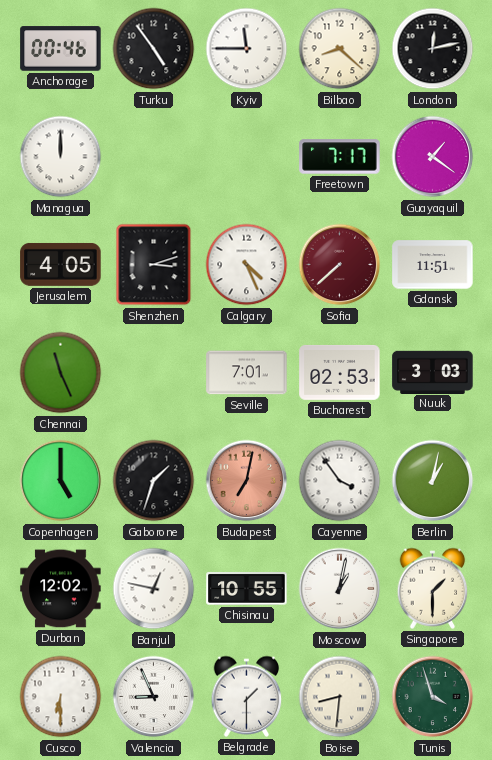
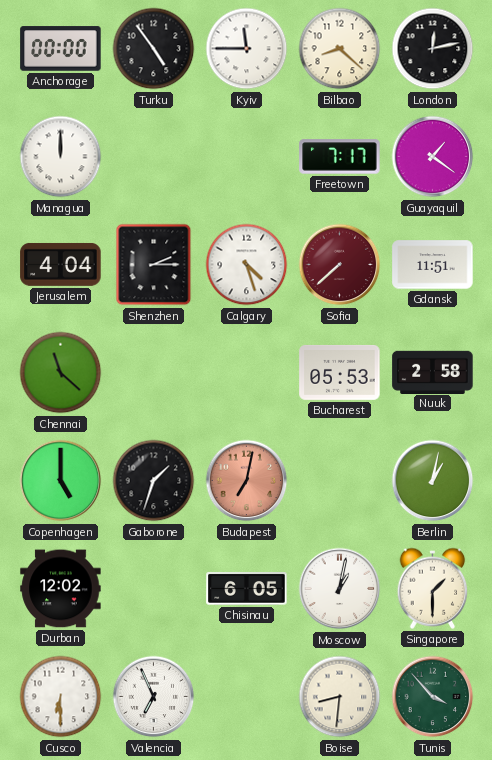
Anchorage: 00:46 -> 00:00 (61, 49)
Jerusalem: 4:05 -> 4:04 (61, 264)
Shenzhen: 3:12 -> 2:15 (154, 265)
Calgary: 4:26 -> 4:27 (247, 265)
Chennai: 11:26 -> 11:22 (61, 373)
Seville: 7:01 -> none (247, 373)
Bucharest: 02:53 -> 05:53 (340, 372)
Nuuk: 3:03 -> 2:58 (433, 372)
Cayenne: 3:54 -> none (340, 481)
Banjul: 12:47 -> none (154, 589)
Chisinau: 10:55 -> 6:05 (247, 589)
Valencia: 8:56 -> 6:56 (154, 697)
Belgrade: 1:30 -> none (247, 696)
Tunis: 3:57 -> 3:53 (433, 697)
